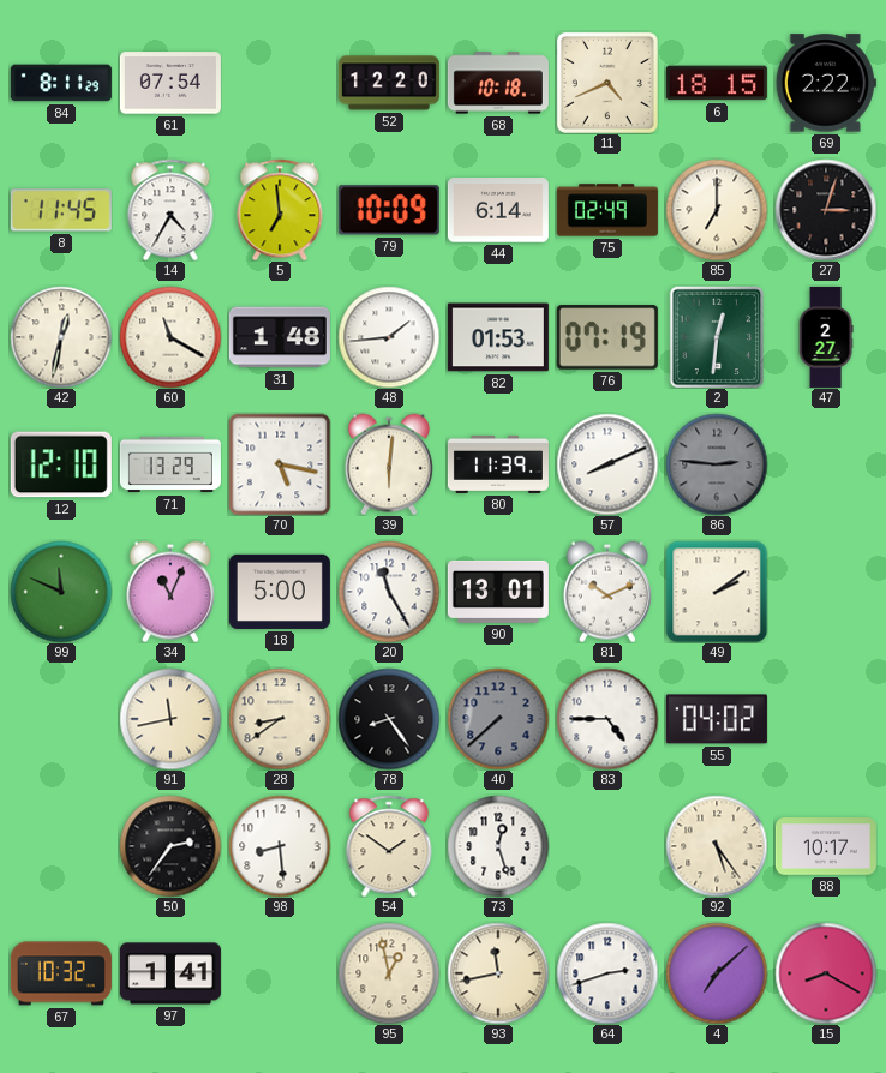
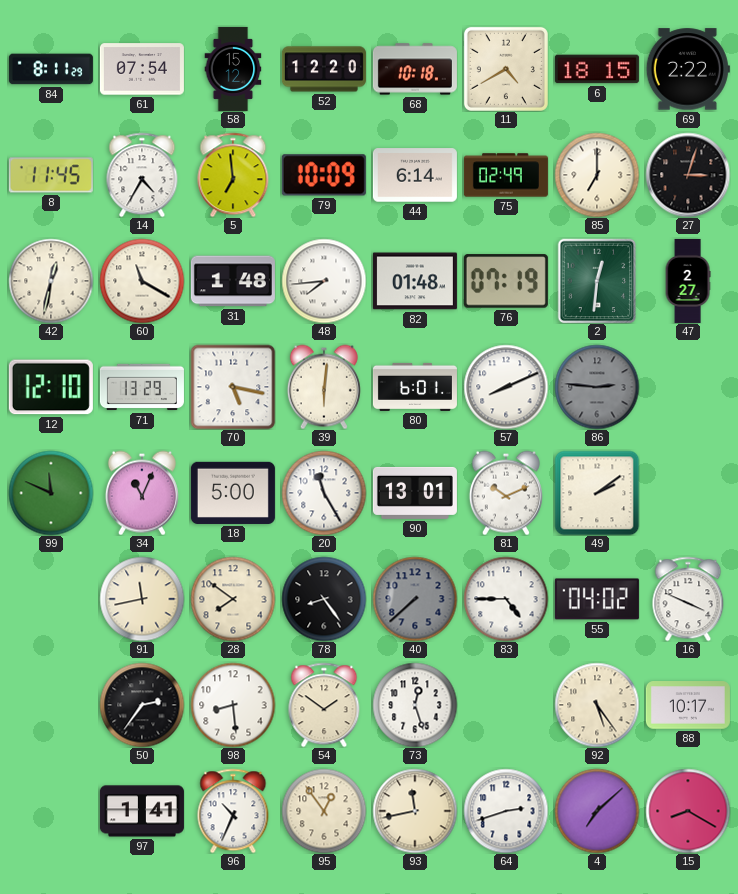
58: none -> 15:12 (233, 69)
11: 4:41 -> 4:40 (506, 69)
48: 1:44 -> 7:44 (324, 281)
82: 01:53 -> 01:48 (415, 281)
80: 11:39 -> 6:01 (415, 387)
28: 8:39 -> 7:51 (233, 599)
16: none -> 3:49 (688, 599)
67: 10:32 -> none (61, 973)
96: none -> 10:34 (233, 811)
95: 12:58 -> 12:54 (324, 811)
